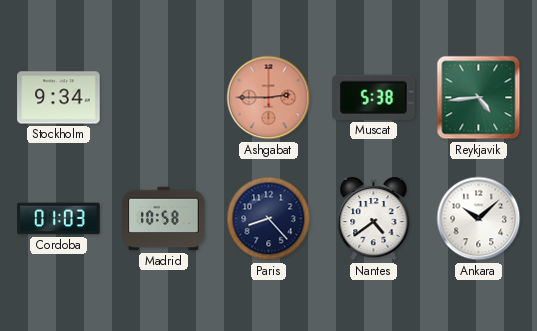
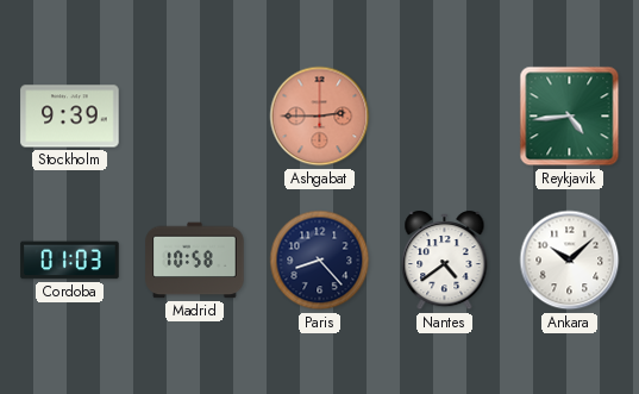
Stockholm: 9:34 -> 9:39 (70, 117)
Muscat: 5:38 -> none (374, 97)
